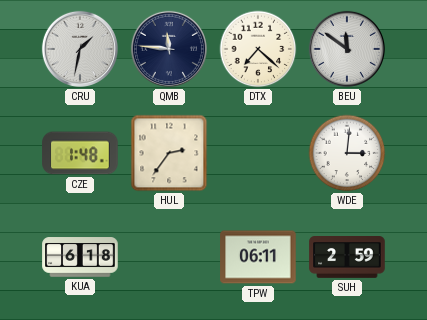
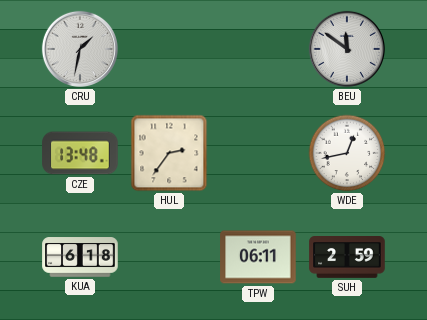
QMB: 11:46 -> none (169, 49)
DTX: 7:22 -> none (258, 49)
CZE: 1:48 -> 13:48 (80, 153)
WDE: 3:01 -> 12:43 (347, 153)
